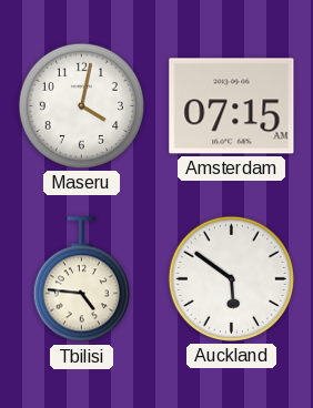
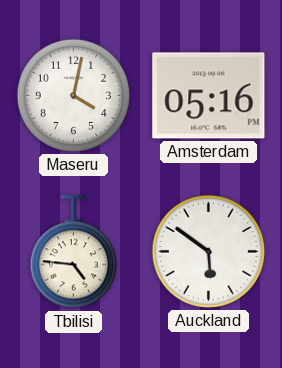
Amsterdam: 07:15 -> 05:16 (209, 96)
